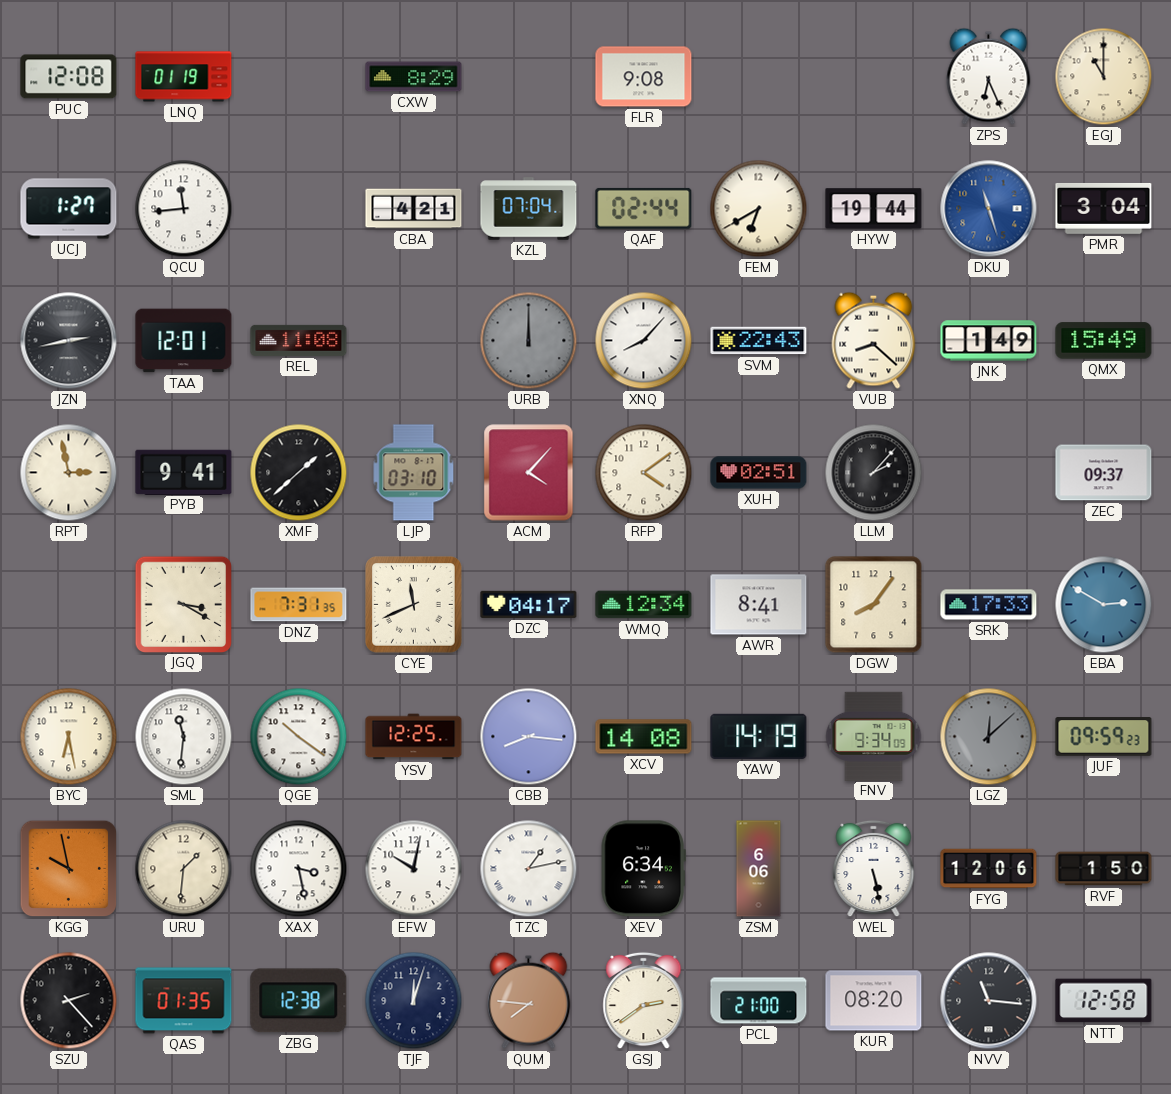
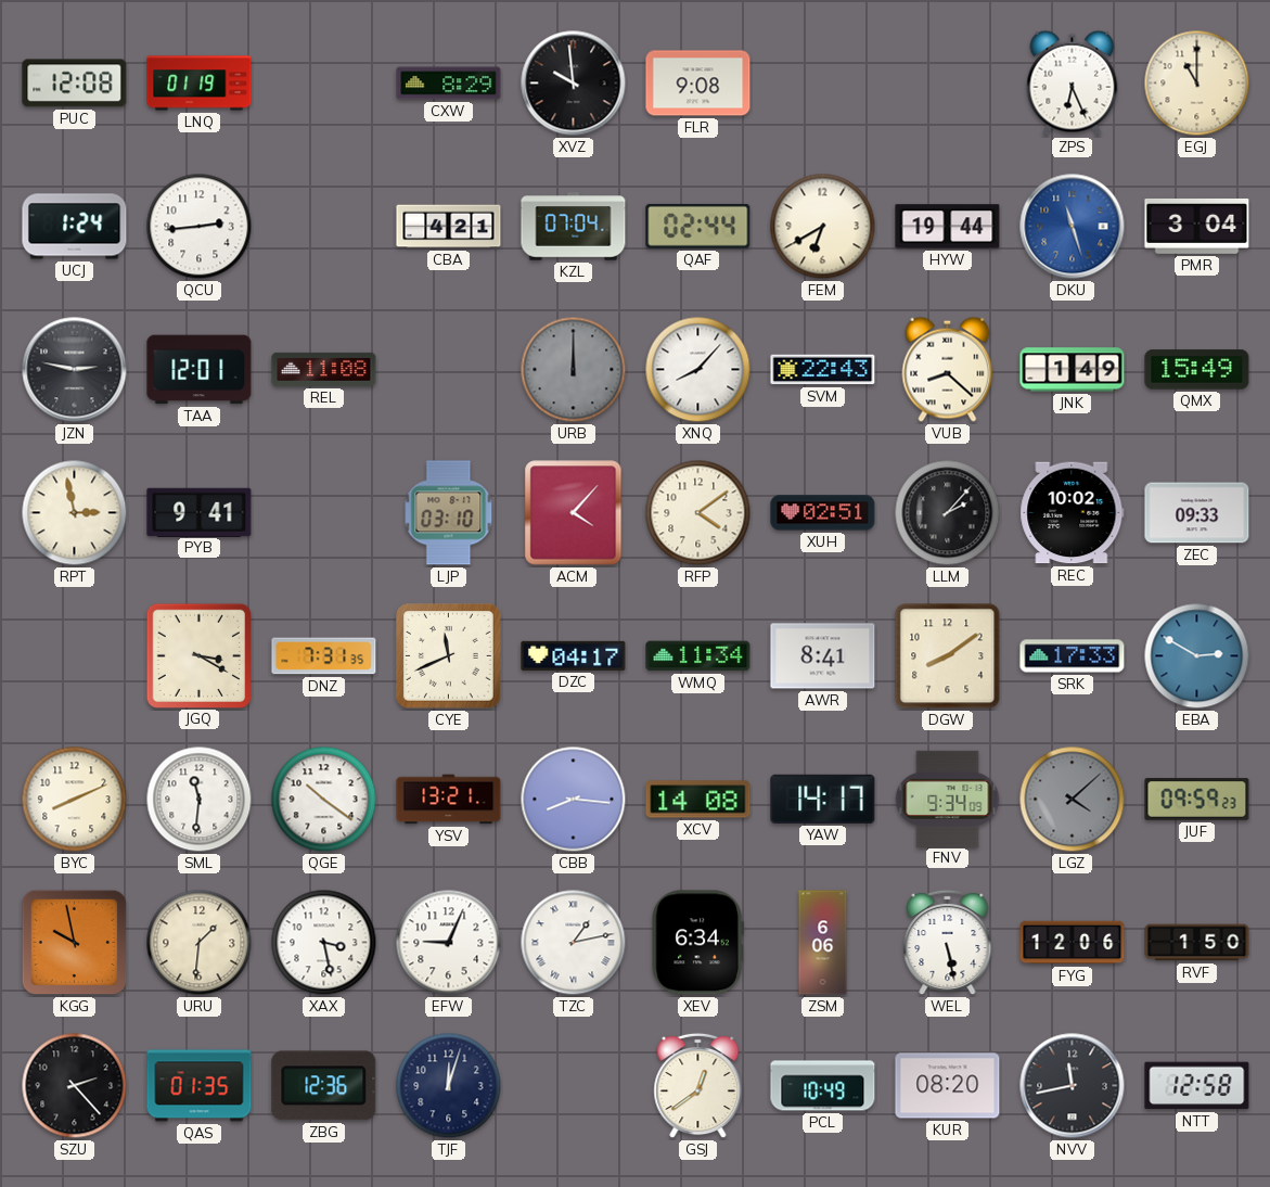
XVZ: none -> 9:59 (574, 84)
UCJ: 1:27 -> 1:24 (75, 227)
QCU: 11:44 -> 2:44 (200, 227)
JZN: 2:43 -> 2:47 (75, 370)
XMF: 1:38 -> none (299, 473)
REC: none -> 10:02 (1073, 513)
ZEC: 09:37 -> 09:33 (1197, 513)
WMQ: 12:34 -> 11:34 (698, 656)
DGW: 8:06 -> 8:09 (948, 656)
BYC: 6:28 -> 8:11 (75, 800)
YSV: 12:25 -> 13:21 (449, 800)
YAW: 14:19 -> 14:17 (823, 799)
LGZ: 12:08 -> 4:08 (1073, 800)
EFW: 10:02 -> 9:04 (449, 943)
ZBG: 12:38 -> 12:36 (324, 1086)
QUM: 7:46 -> none (529, 1000)
GSJ: 2:39 -> 12:39 (698, 1086)
PCL: 21:00 -> 10:49 (823, 1086)
NVV: 11:16 -> 11:43 (1073, 1086)
